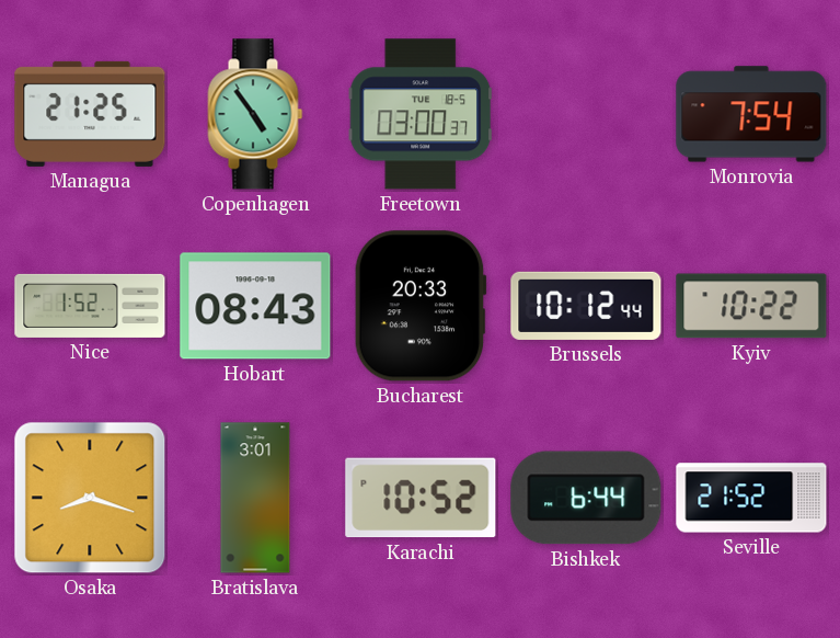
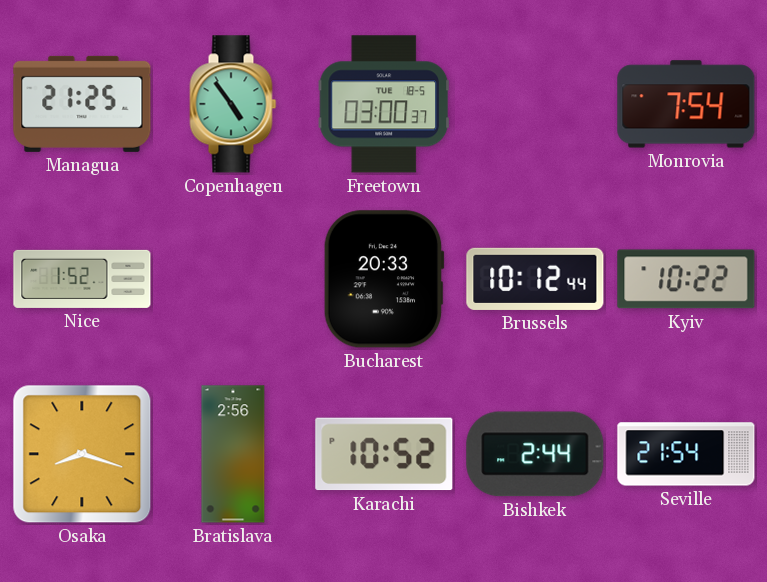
Hobart: 08:43 -> none (255, 306)
Bratislava: 3:01 -> 2:56 (233, 454)
Bishkek: 6:44 -> 2:44 (535, 454)
Seville: 21:52 -> 21:54 (686, 454)
